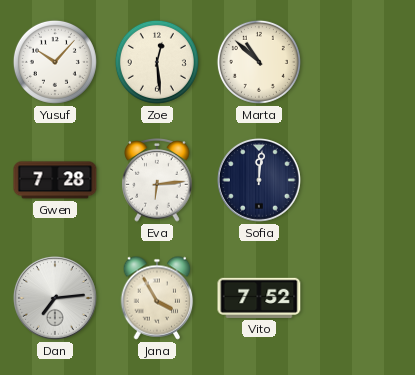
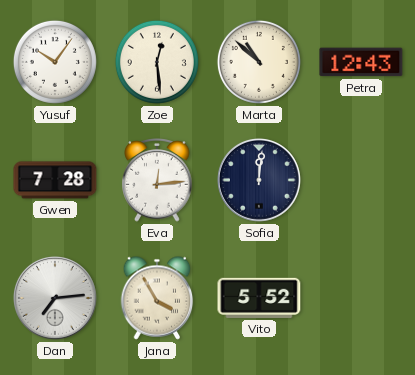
Yusuf: 10:07 -> 10:06 (55, 62)
Petra: none -> 12:43 (361, 62)
Eva: 6:14 -> 12:14 (157, 180)
Vito: 7:52 -> 5:52 (259, 298)
